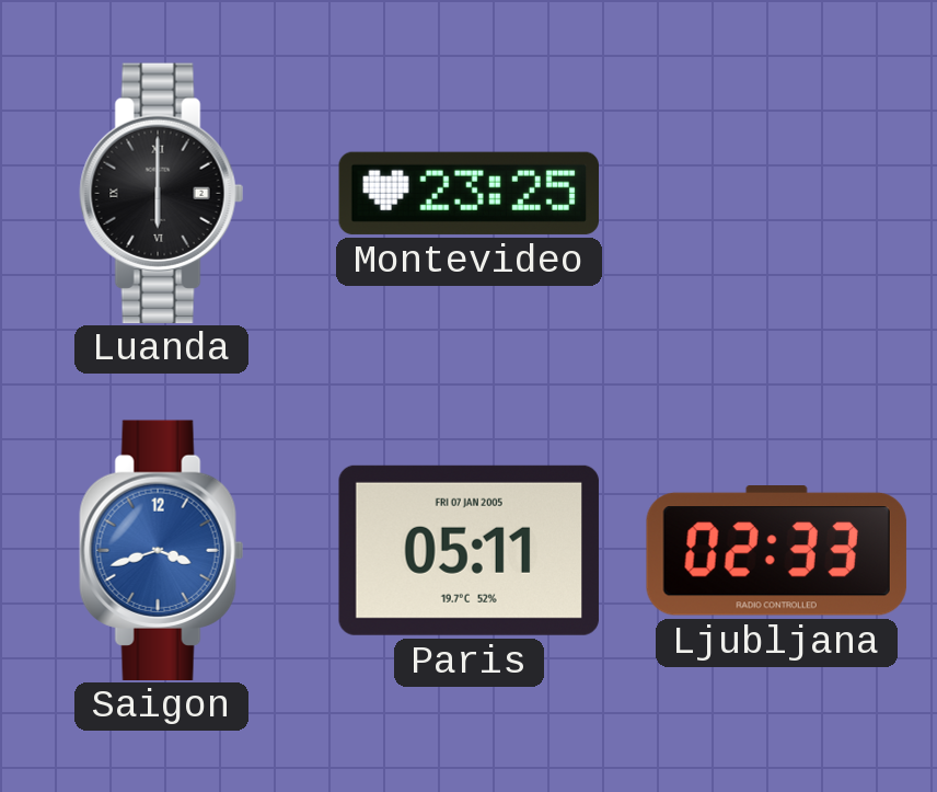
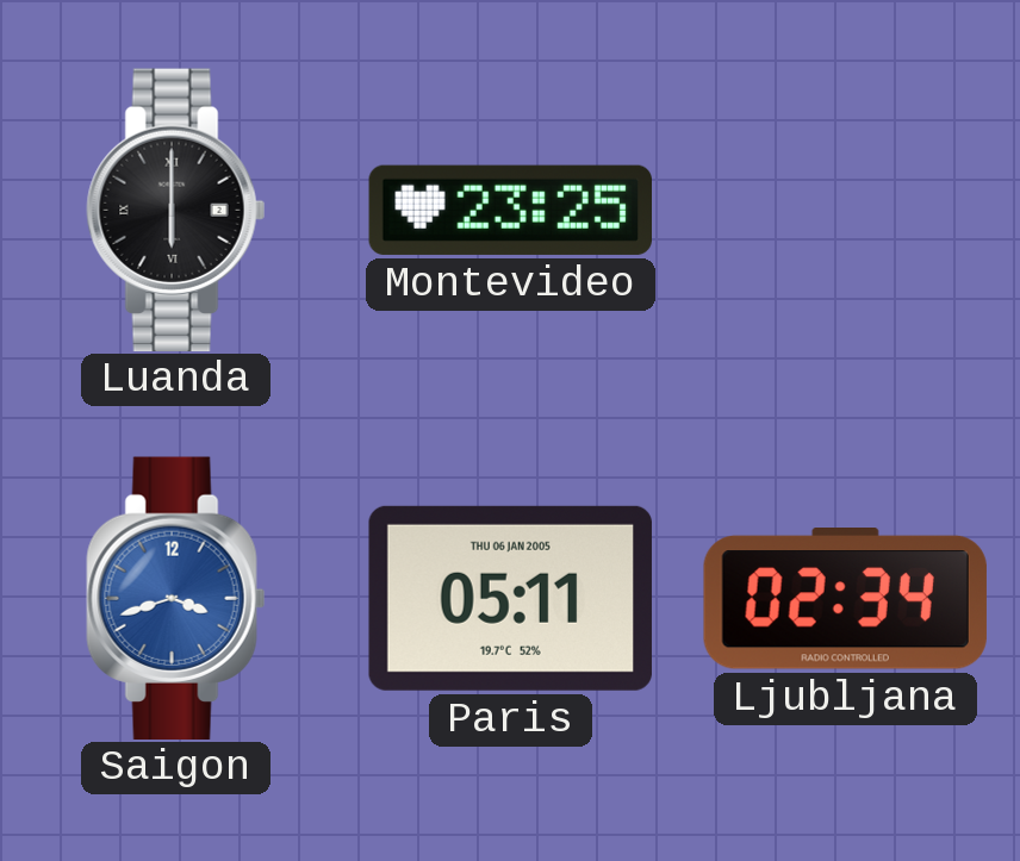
Paris date: FRI 07 JAN 2005 -> THU 06 JAN 2005 (510, 598)
Ljubljana: 02:33 -> 02:34 (845, 599)
